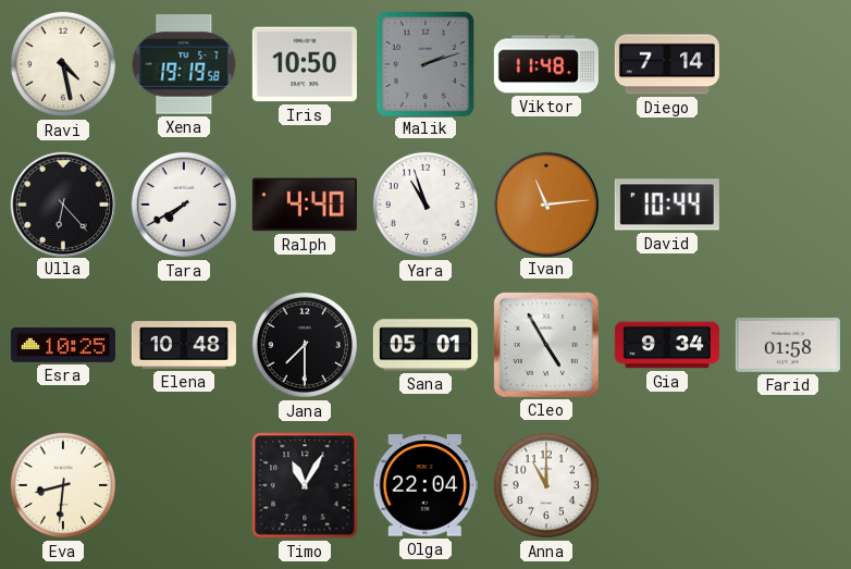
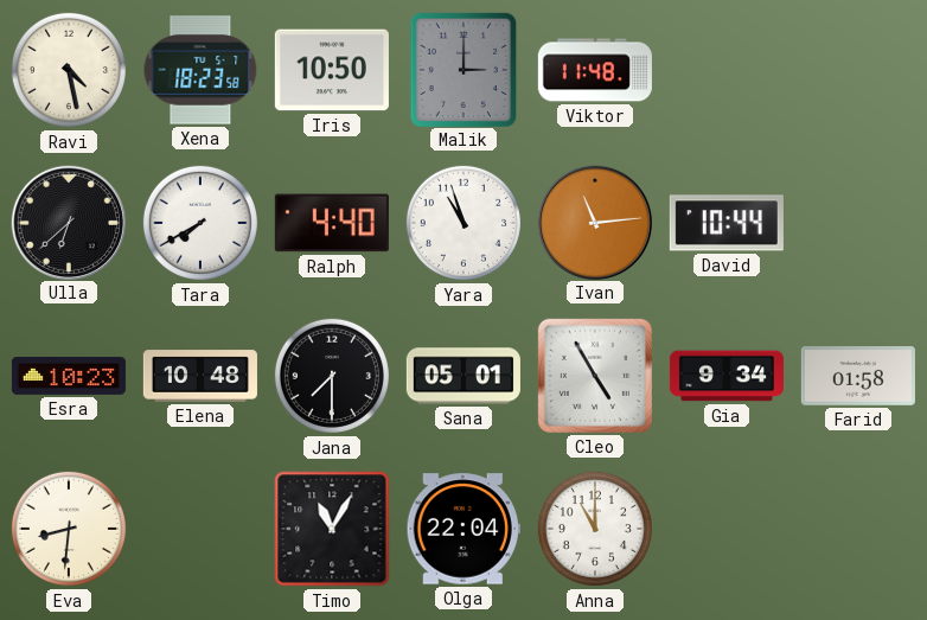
Xena: 19:19 -> 18:23 (200, 70)
Malik: 2:12 -> 3:00 (462, 69)
Diego: 7:14 -> none (667, 64)
Ulla: 6:23 -> 6:38 (68, 222)
Esra: 10:25 -> 10:23 (69, 376)
